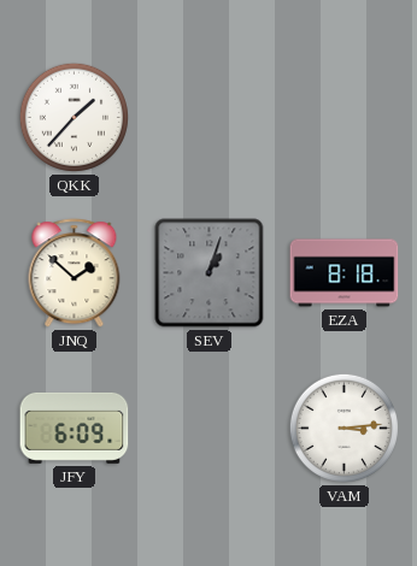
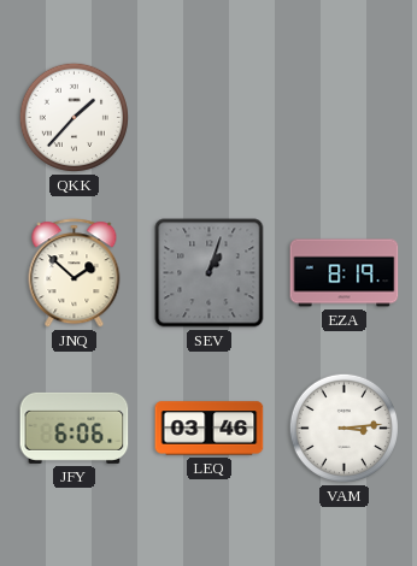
EZA: 8:18 -> 8:19 (345, 273)
JFY: 6:09 -> 6:06 (75, 428)
LEQ: none -> 03:46 (210, 429)
